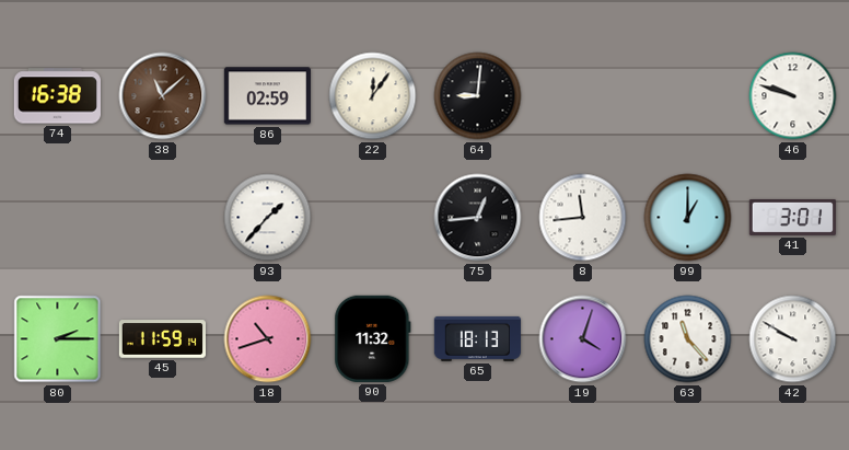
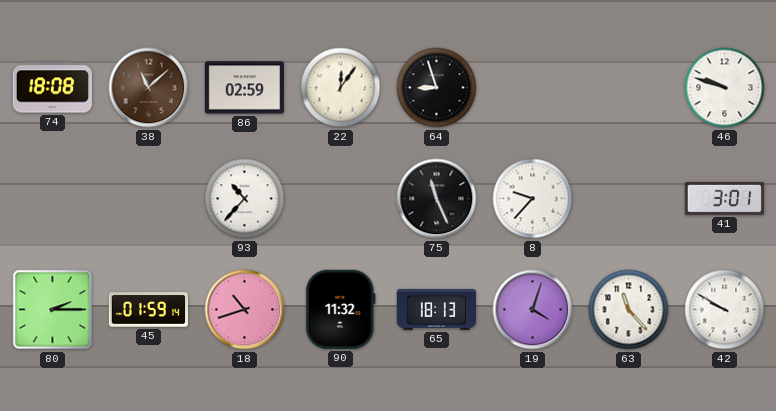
74: 16:38 -> 18:08 (52, 88)
64: 9:01 -> 8:57 (437, 88)
93: 1:37 -> 10:37 (245, 199)
75: 12:44 -> 11:26 (437, 199)
8: 11:44 -> 9:37 (533, 199)
99: 1:00 -> none (688, 218)
45: 11:59 -> 01:59 (148, 310)
